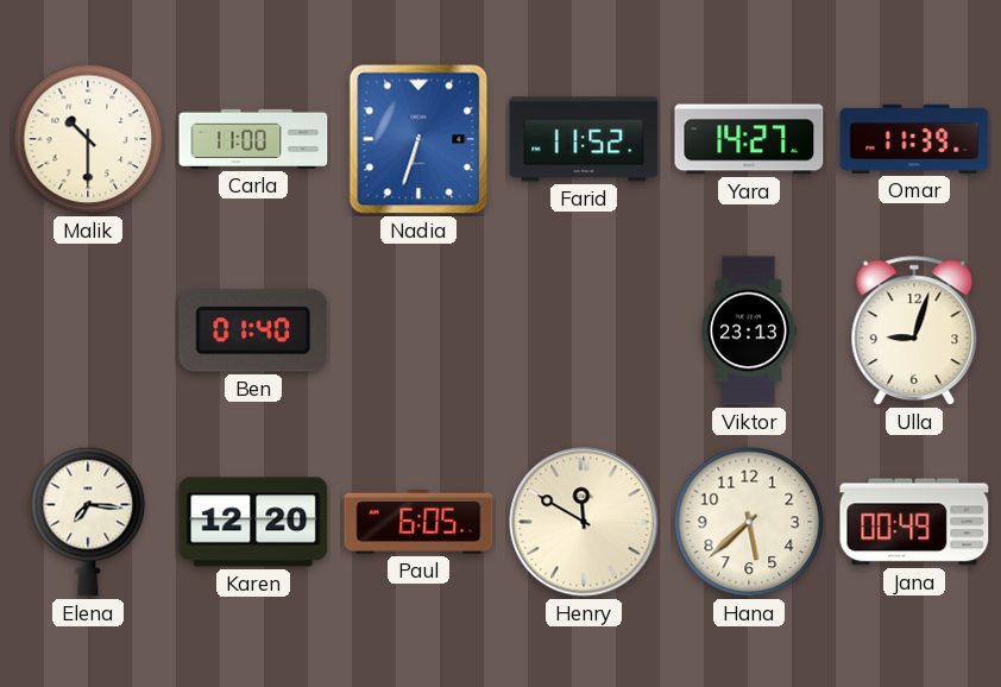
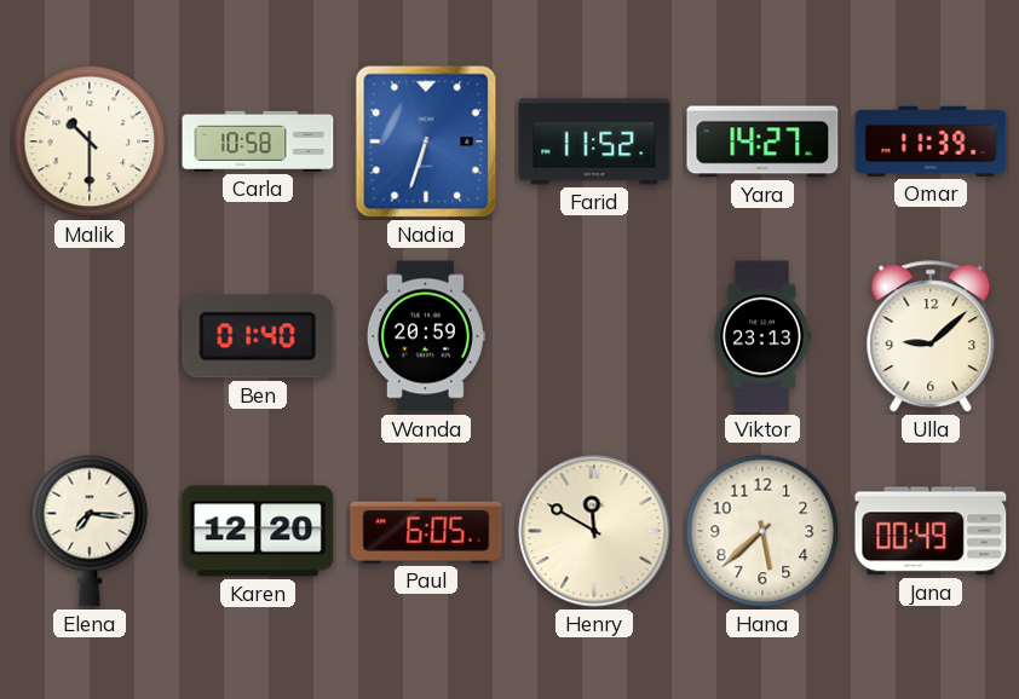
Carla: 11:00 -> 10:58 (258, 141)
Wanda: none -> 20:59 (426, 336)
Ulla: 9:03 -> 9:08 (931, 337)
